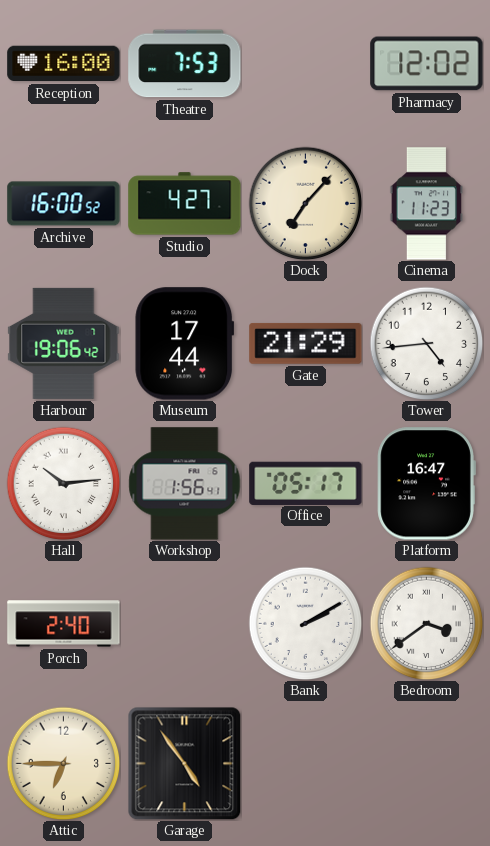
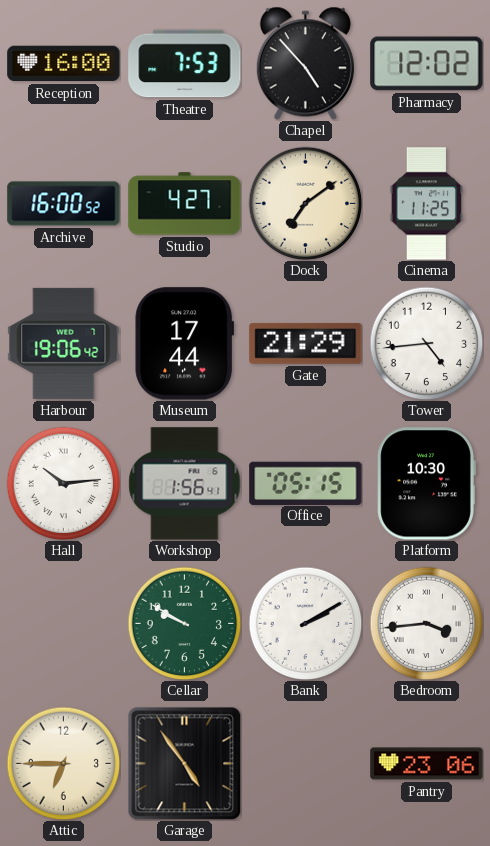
Chapel: none -> 4:53 (305, 63)
Dock: 7:07 -> 7:09 (305, 203)
Cinema: 11:23 -> 11:25 (427, 204)
Office: 05:17 -> 05:15 (306, 483)
Platform: 16:47 -> 10:30 (426, 484)
Porch: 2:40 -> none (64, 624)
Cellar: none -> 9:50 (184, 623)
Bedroom: 3:39 -> 3:44 (426, 623)
Pantry: none -> 23:06 (427, 764)
